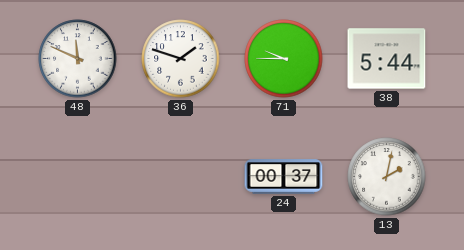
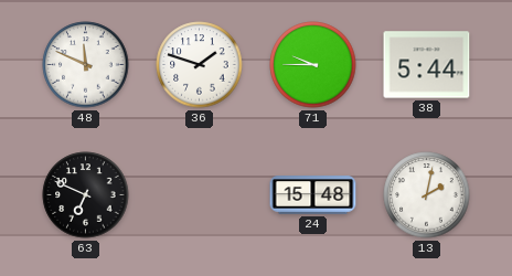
63: none -> 6:49 (86, 195)
24: 00:37 -> 15:48 (313, 195)
